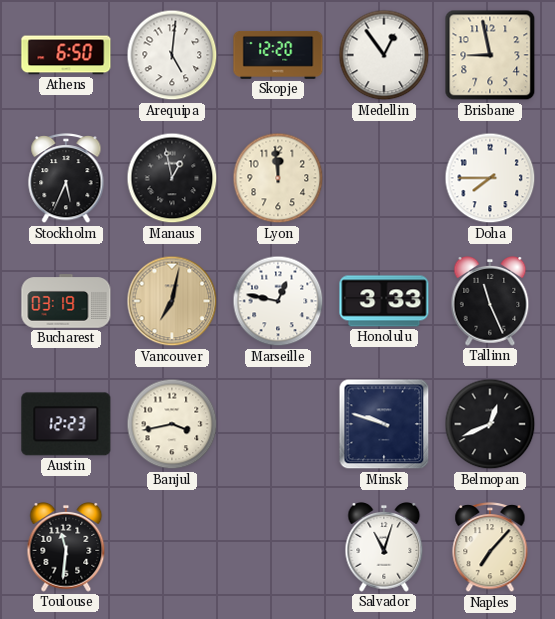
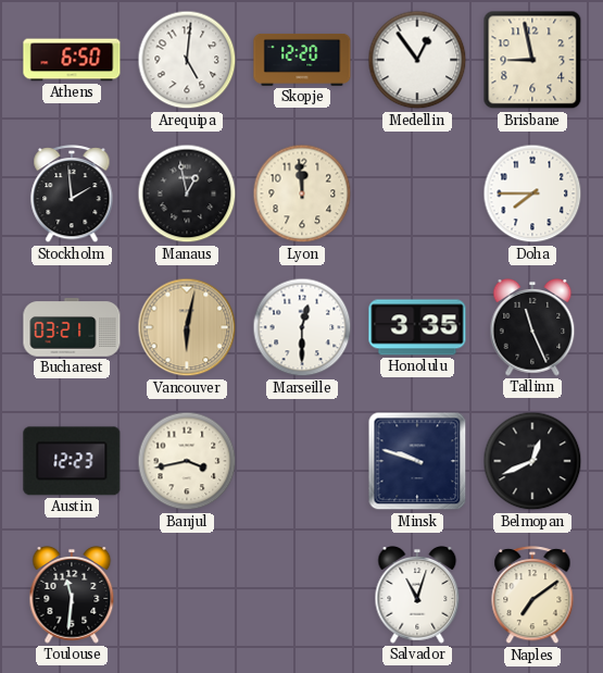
Stockholm: 5:34 -> 1:59 (72, 195)
Bucharest: 03:19 -> 03:21 (72, 327)
Vancouver: 7:02 -> 6:02 (187, 327)
Marseille: 12:47 -> 12:30 (302, 327)
Honolulu: 3:33 -> 3:35 (417, 327)
Naples: 7:07 -> 7:09 (532, 596)
